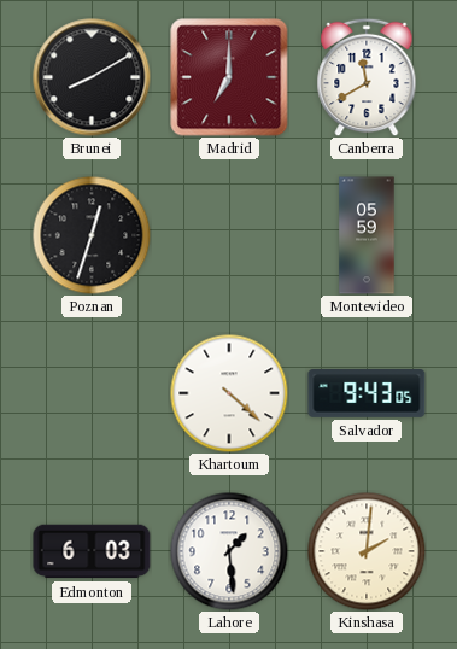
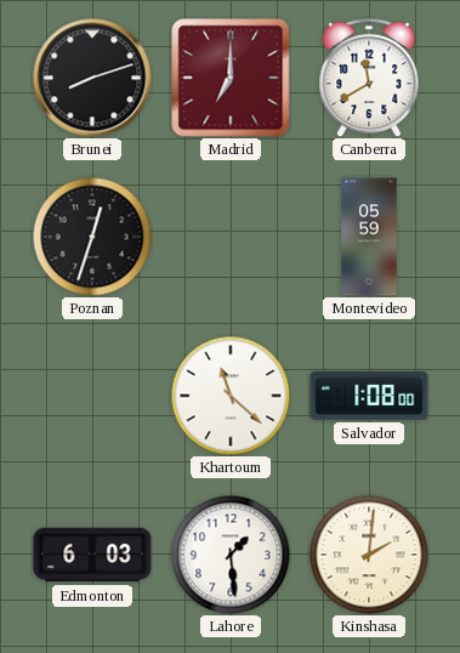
Brunei: 8:10 -> 8:12 (92, 78)
Khartoum: 4:22 -> 11:22 (231, 396)
Salvador: 9:43 -> 1:08 (369, 397)
